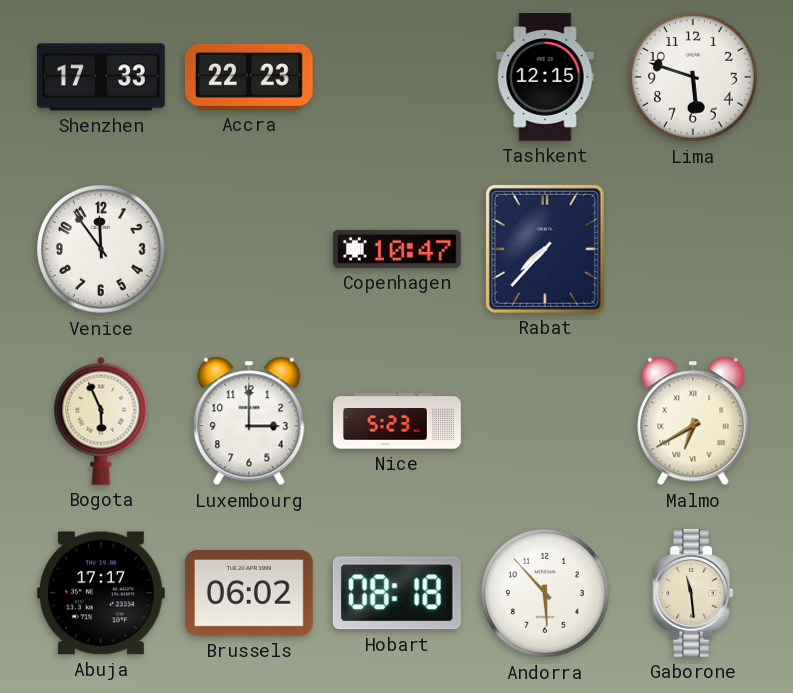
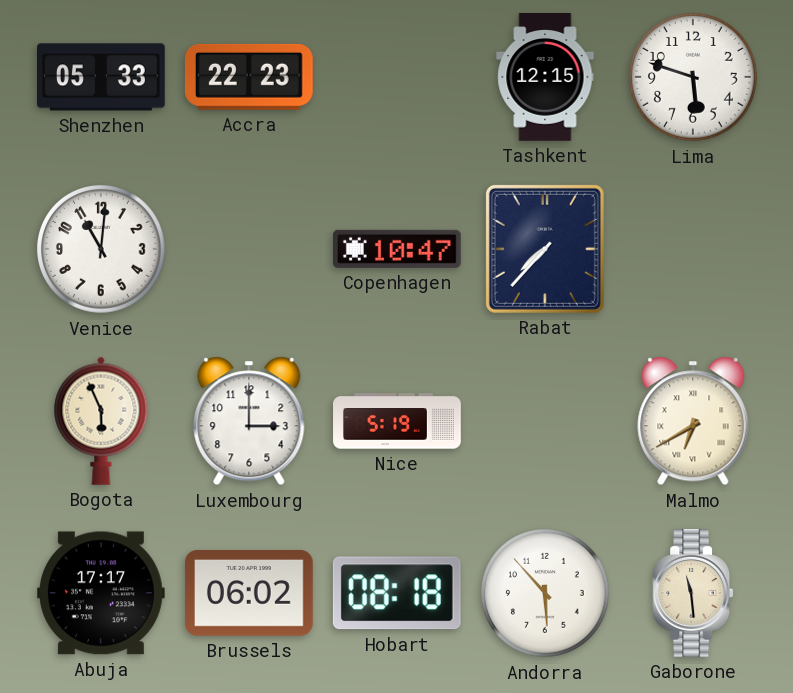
Shenzhen: 17:33 -> 05:33 (102, 77)
Venice: 11:54 -> 11:01 (102, 250)
Nice: 5:23 -> 5:19 (397, 421)
